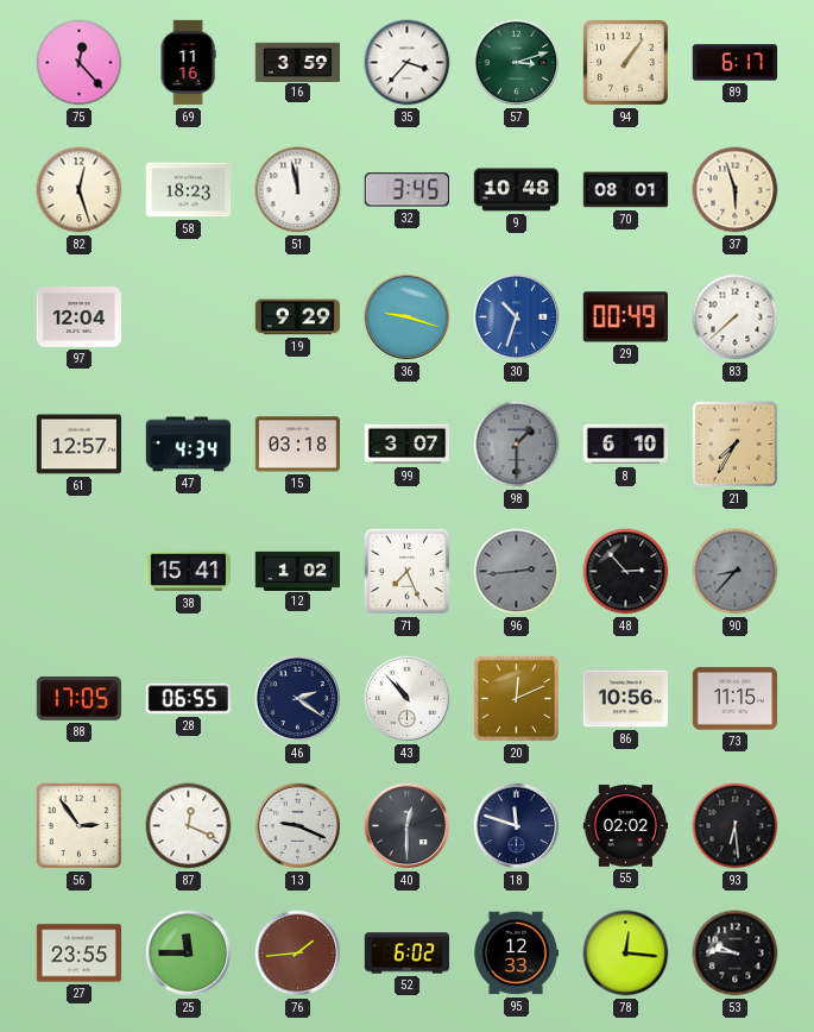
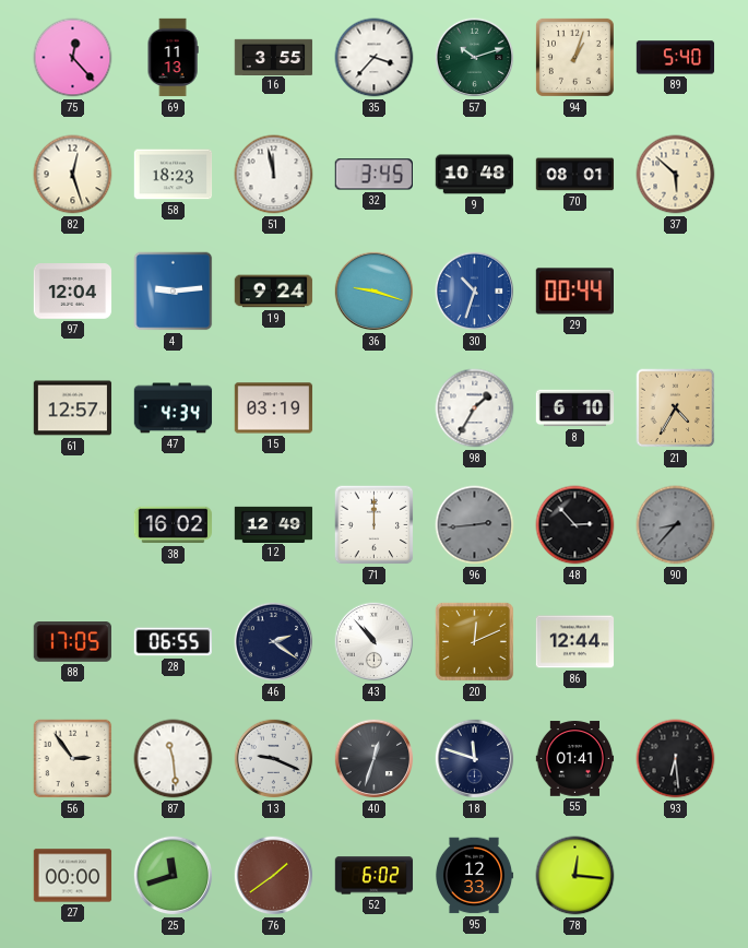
69: 11:16 -> 11:13 (173, 58)
16: 3:59 -> 3:55 (274, 57)
57: 3:12 -> 10:12 (475, 58)
94: 1:06 -> 1:03 (574, 57)
89: 6:17 -> 5:40 (676, 58)
37: 5:57 -> 5:52 (676, 175)
4: none -> 9:14 (174, 292)
19: 9:29 -> 9:24 (274, 292)
29: 00:49 -> 00:44 (574, 292)
83: 7:38 -> none (736, 317)
15: 03:18 -> 03:19 (274, 408)
99: 3:07 -> none (408, 445)
98: 1:30 -> 1:35 (475, 408)
98 dial: grey -> white (475, 408)
21: 7:35 -> 4:35 (676, 408)
38: 15:41 -> 16:02 (174, 525)
12: 1:02 -> 12:49 (274, 524)
71: 7:26 -> 12:00 (375, 525)
86: 10:56 -> 12:44 (575, 642)
73: 11:15 -> none (736, 699)
87: 12:19 -> 11:29 (174, 759)
40: 12:30 -> 12:33 (375, 759)
55: 02:02 -> 01:41 (575, 759)
27: 23:55 -> 00:00 (73, 876)
25: 11:45 -> 11:42 (174, 876)
76: 1:44 -> 1:39 (274, 876)
53: 9:46 -> none (736, 954)
